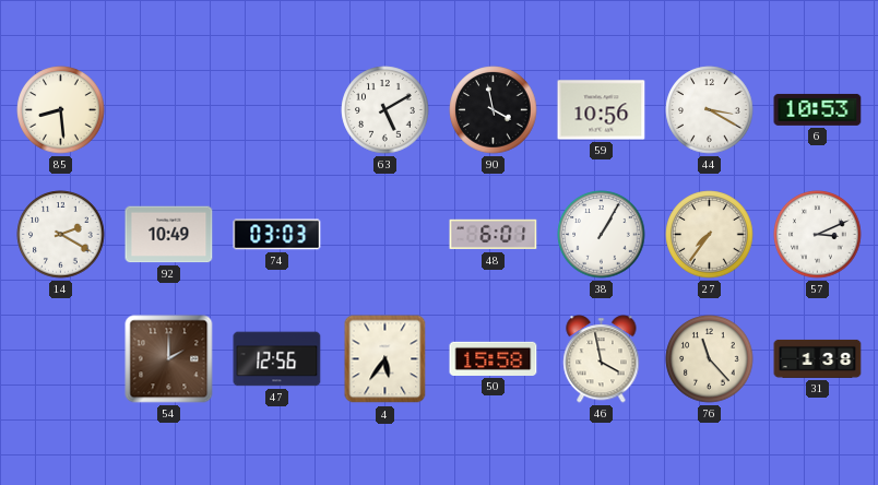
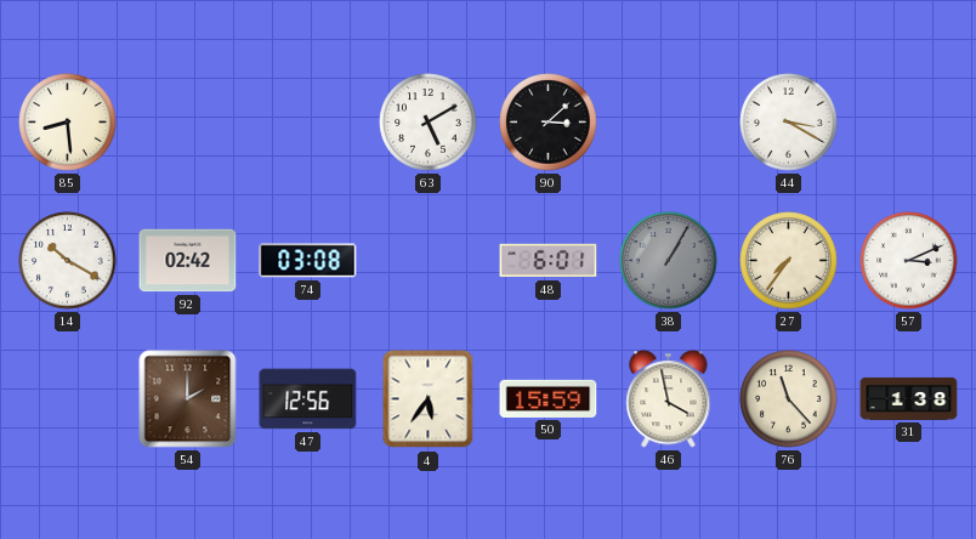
90: 3:58 -> 3:08 (549, 123)
59: 10:56 -> none (602, 110)
6: 10:53 -> none (818, 109)
14: 2:20 -> 10:20 (68, 261)
92: 10:49 -> 02:42 (188, 261)
74: 03:03 -> 03:08 (308, 261)
38 dial: white -> grey (669, 261)
50: 15:58 -> 15:59 (549, 398)
